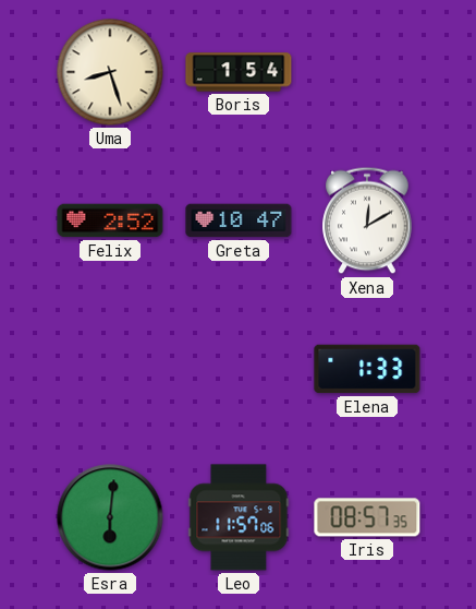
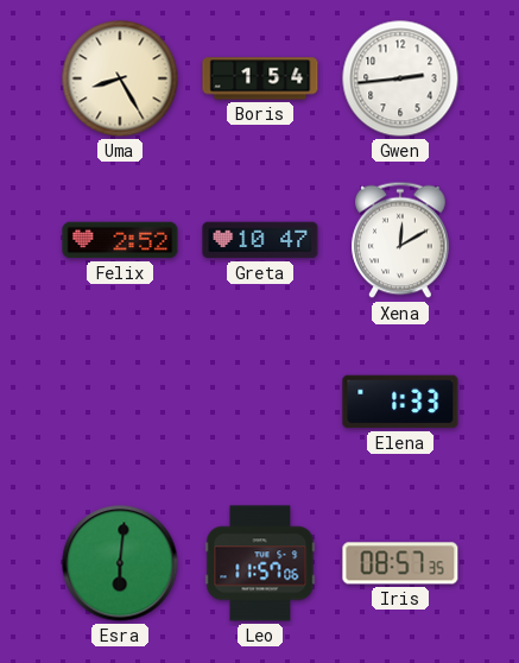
Uma: 8:27 -> 8:25 (120, 78)
Gwen: none -> 2:44 (400, 78)
